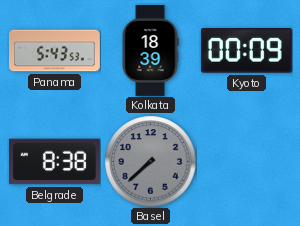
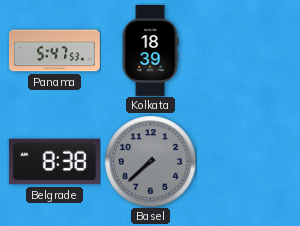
Panama: 5:43 -> 5:47 (55, 51)
Kyoto: 00:09 -> none (246, 51)
